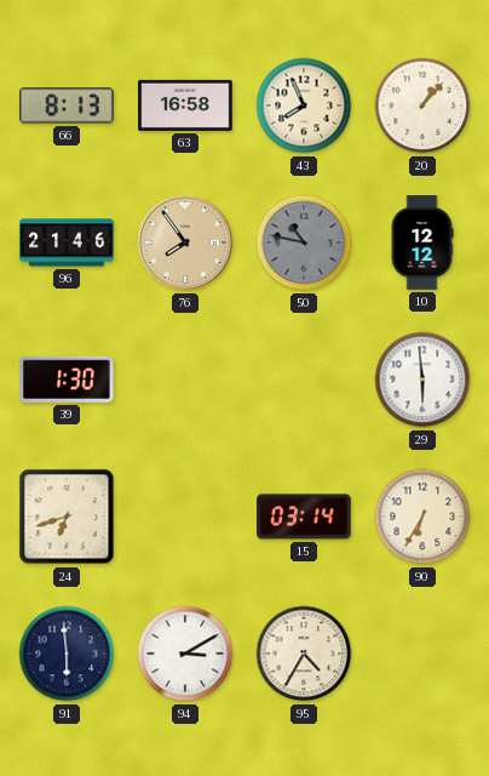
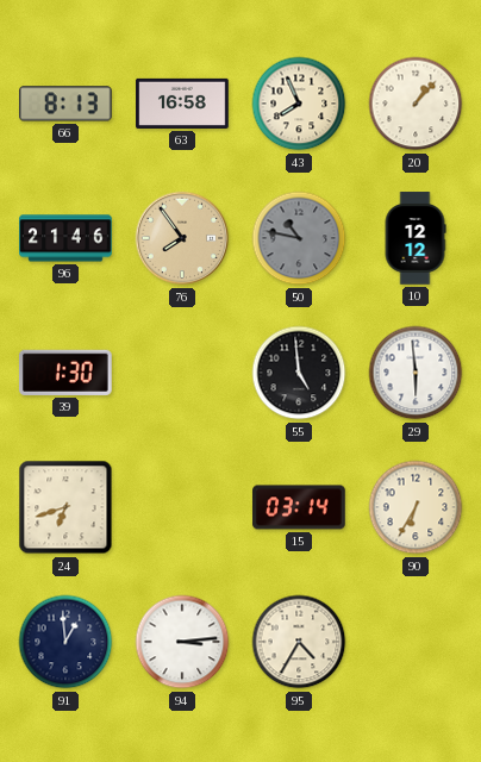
55: none -> 4:59 (299, 373)
91: 5:59 -> 12:59 (65, 642)
94: 3:10 -> 3:14 (182, 642)
